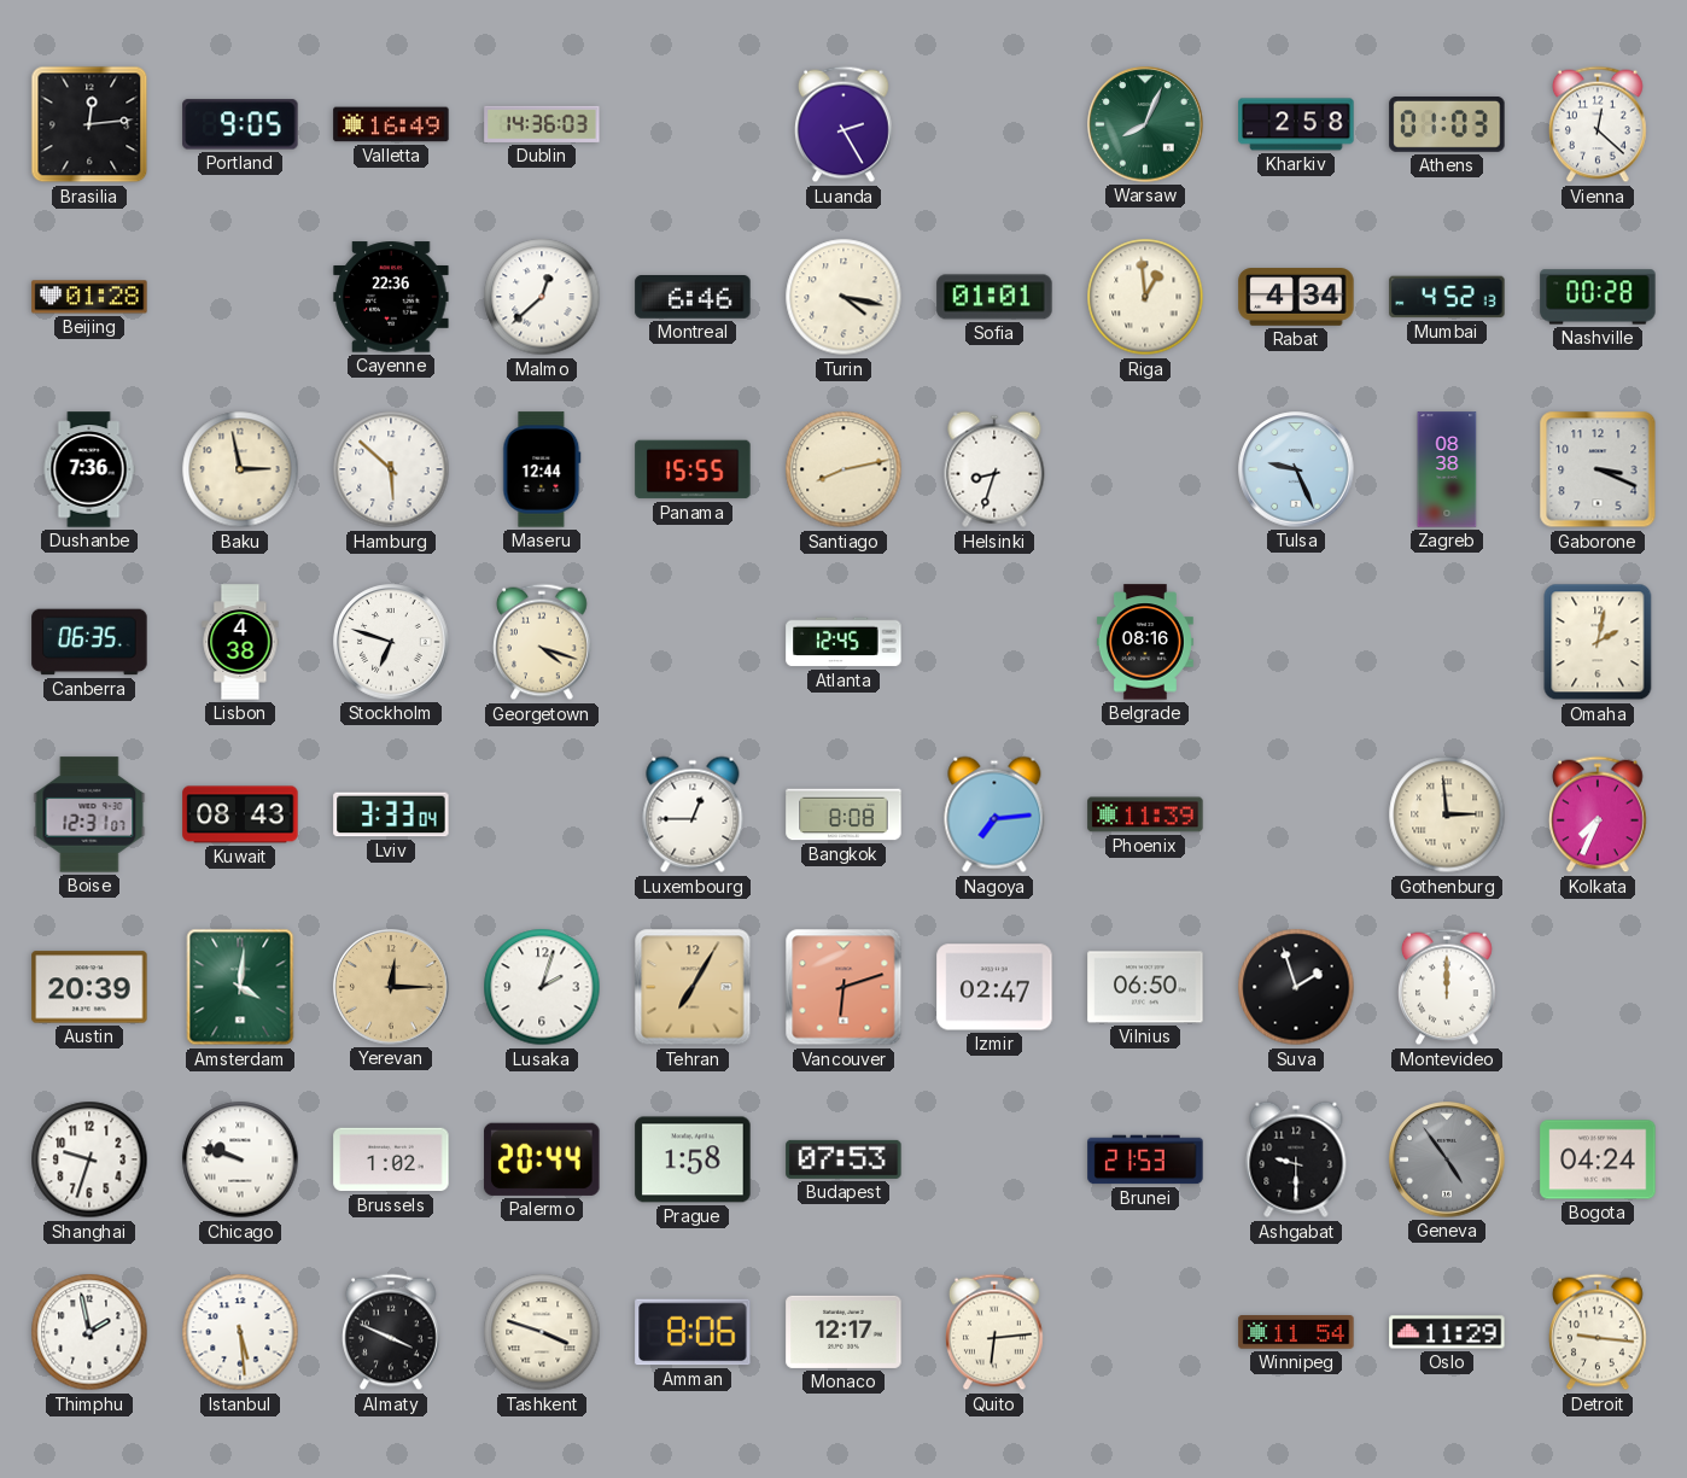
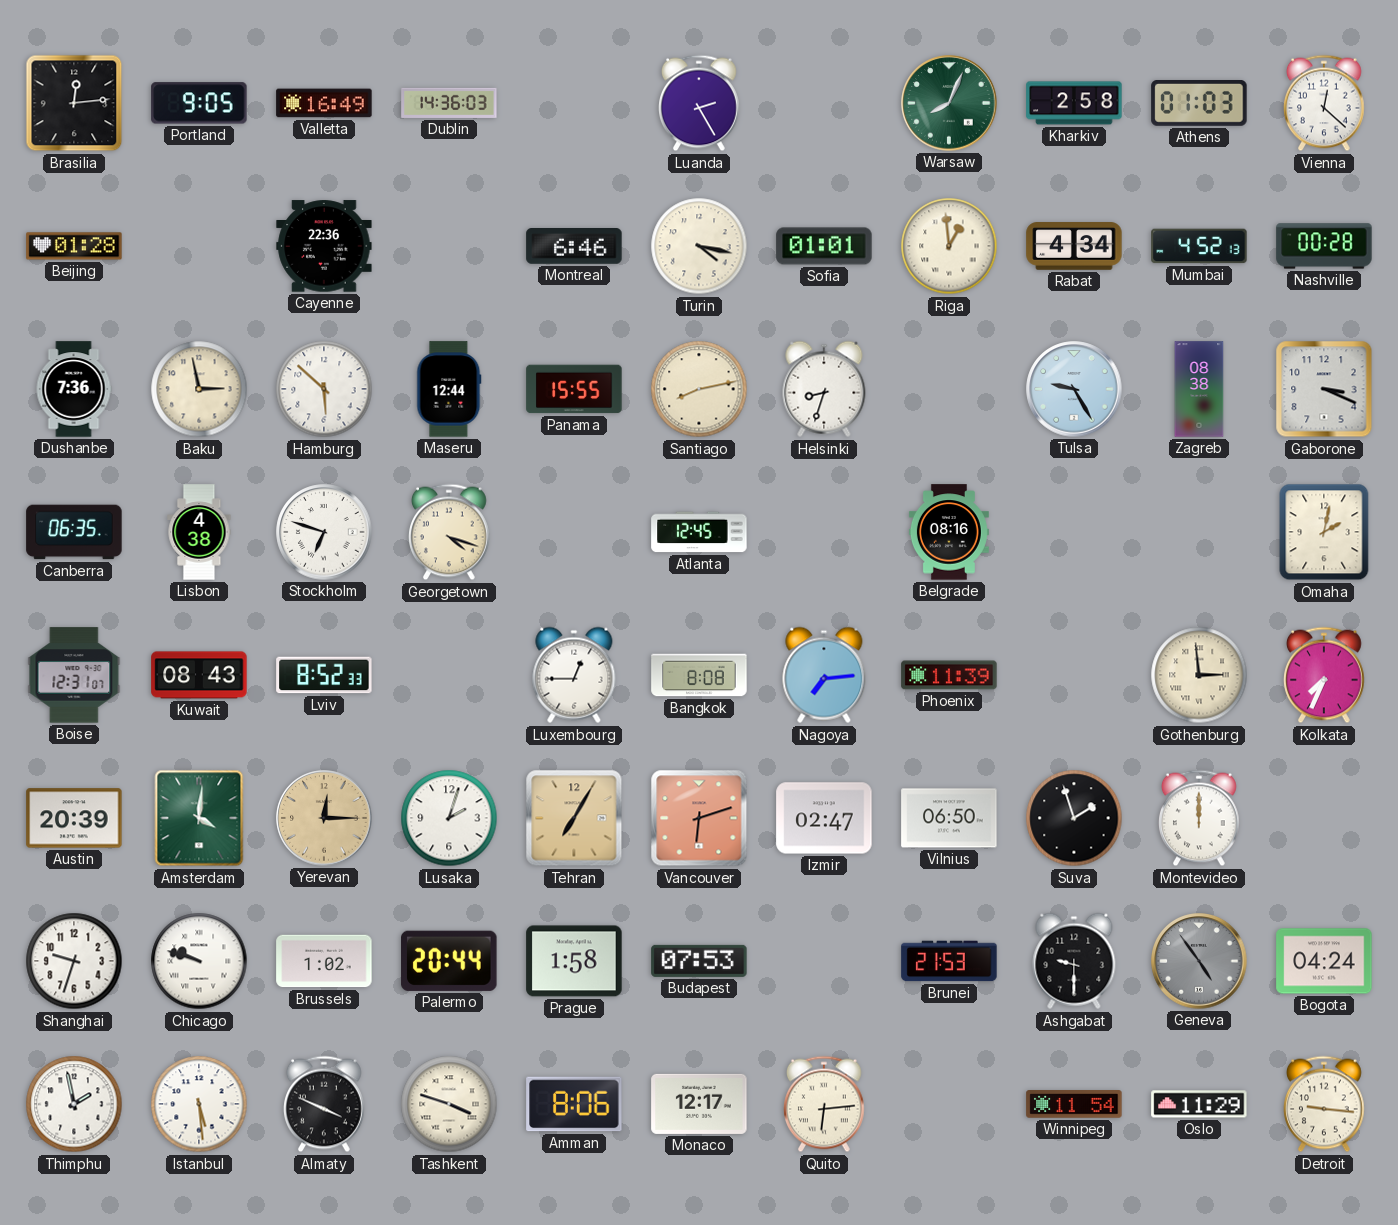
Malmo: 12:38 -> none (542, 297)
Tulsa: 9:26 -> 9:25 (1074, 389)
Lviv: 3:33 -> 8:52 (324, 675)
